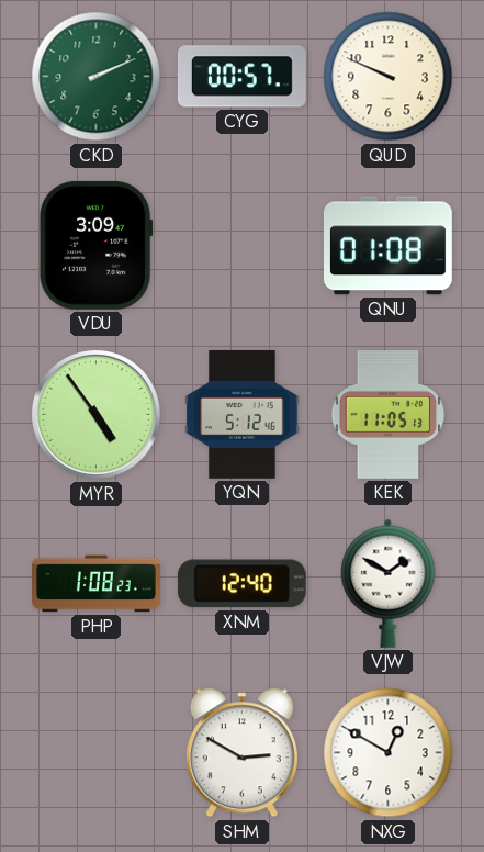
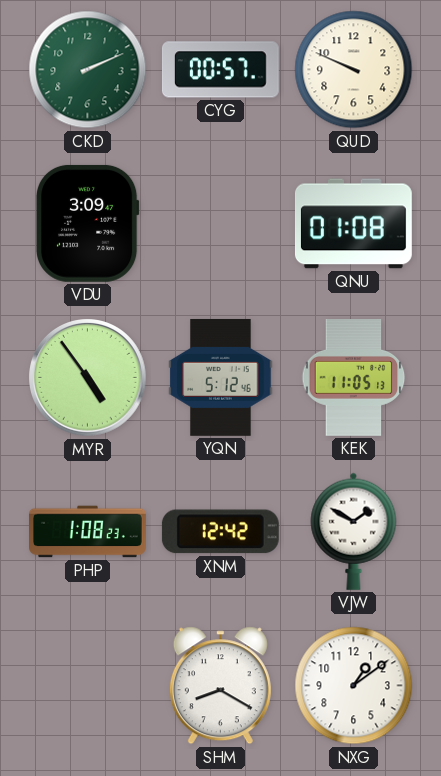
XNM: 12:40 -> 12:42 (220, 532)
SHM: 2:50 -> 8:20 (220, 686)
NXG: 12:50 -> 1:09 (354, 686)
